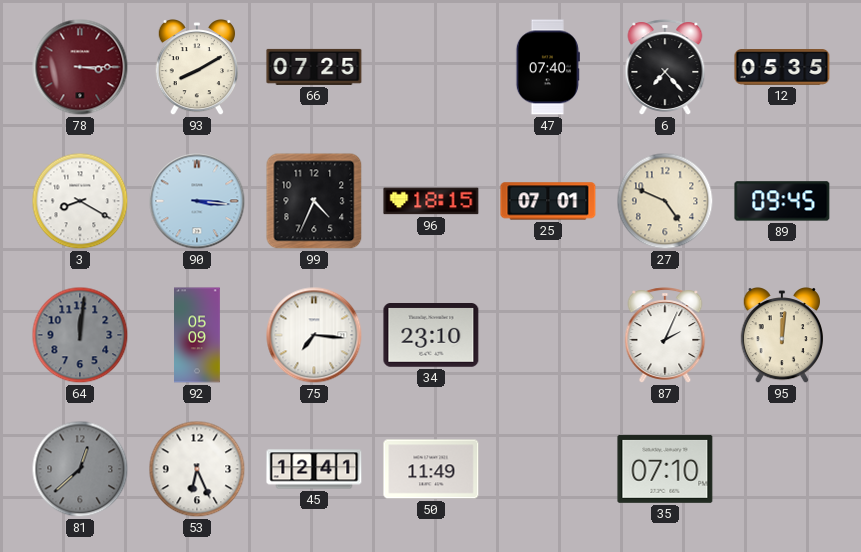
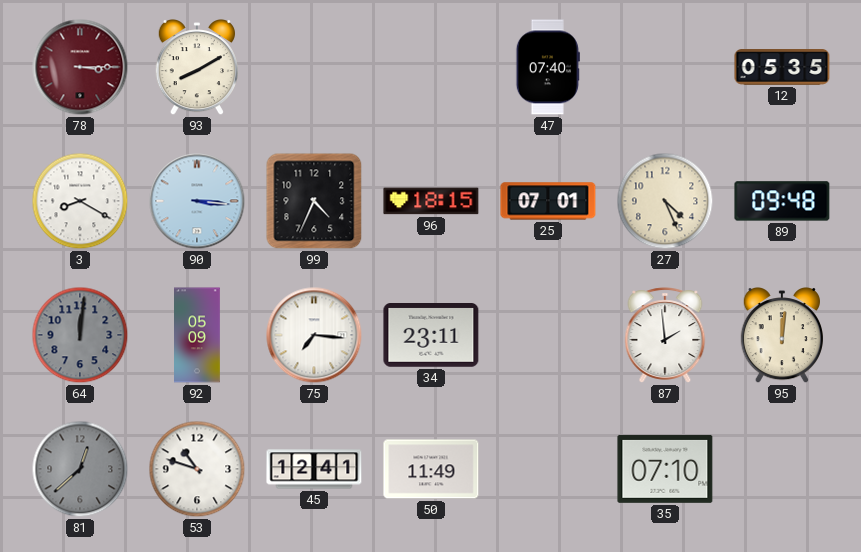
66: 07:25 -> none (314, 67)
6: 7:23 -> none (665, 67)
27: 4:49 -> 4:26 (665, 201)
89: 09:45 -> 09:48 (782, 201)
34: 23:10 -> 23:11 (431, 336)
87: 2:04 -> 1:59 (665, 335)
53: 6:26 -> 10:48 (197, 469)
